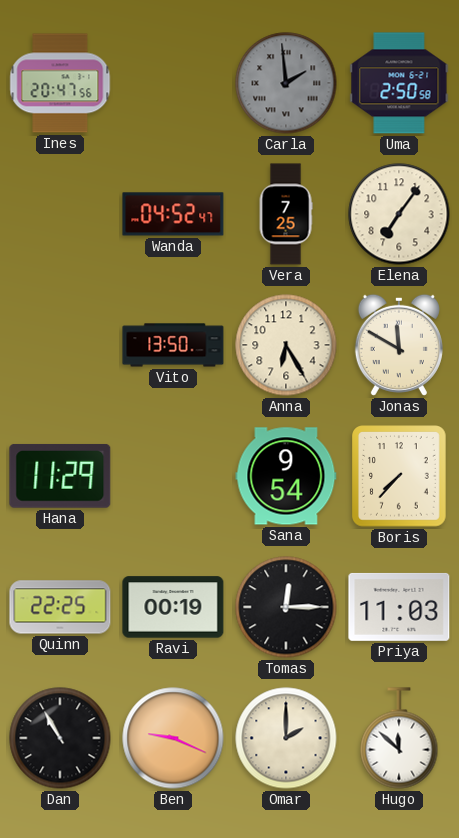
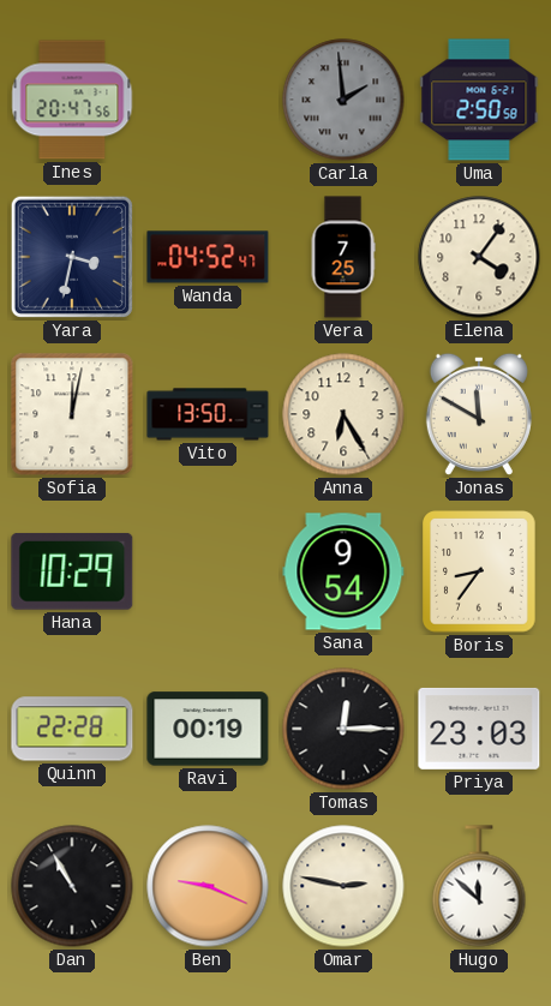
Yara: none -> 3:32 (72, 257)
Elena: 7:06 -> 4:06 (479, 257)
Sofia: none -> 12:02 (72, 414)
Hana: 11:29 -> 10:29 (72, 571)
Boris: 7:37 -> 8:36 (480, 571)
Quinn: 22:25 -> 22:28 (72, 729)
Priya: 11:03 -> 23:03 (479, 729)
Omar: 2:00 -> 2:47 (343, 886)
